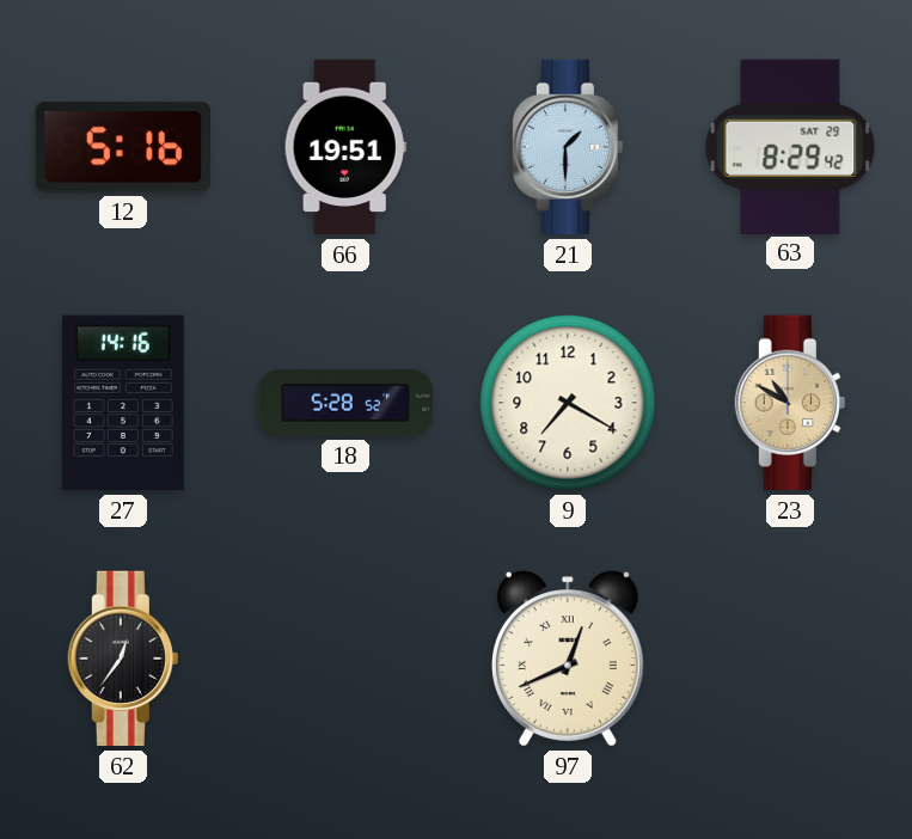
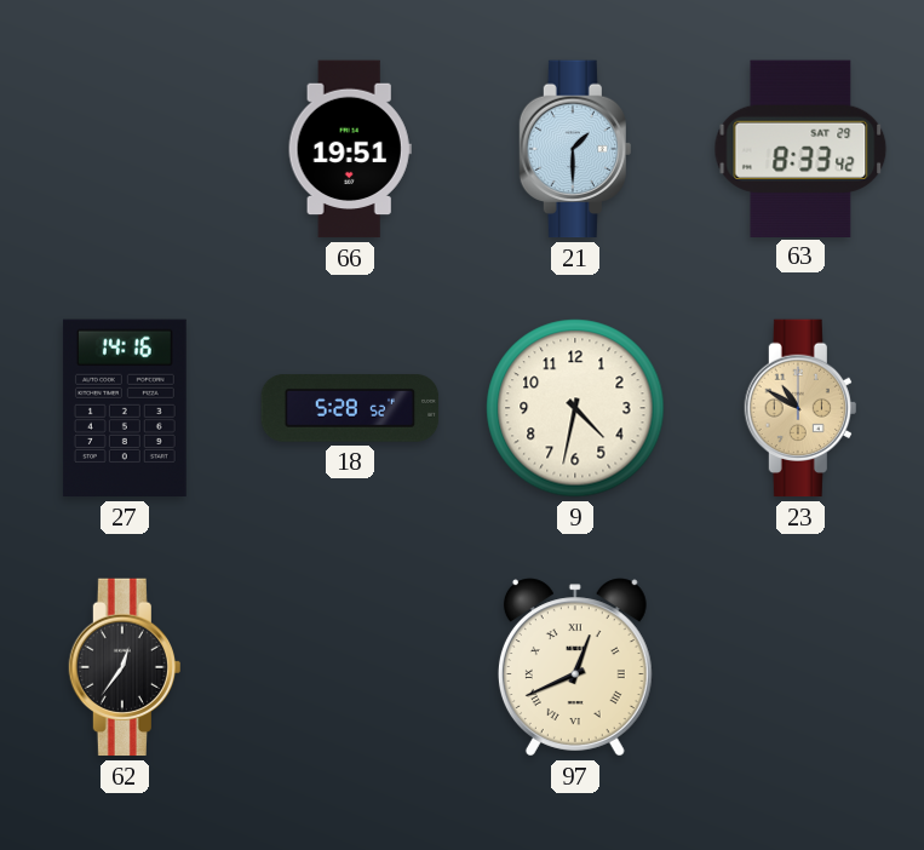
12: 5:16 -> none (122, 147)
63: 8:29 -> 8:33 (800, 148)
9: 7:20 -> 4:32 (575, 408)
